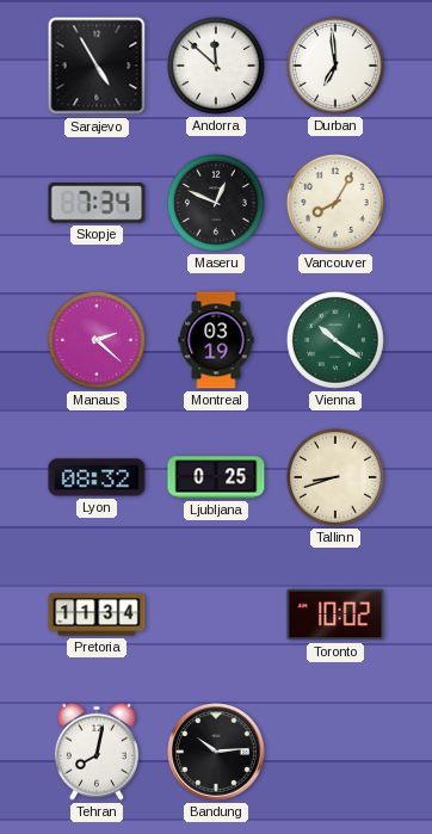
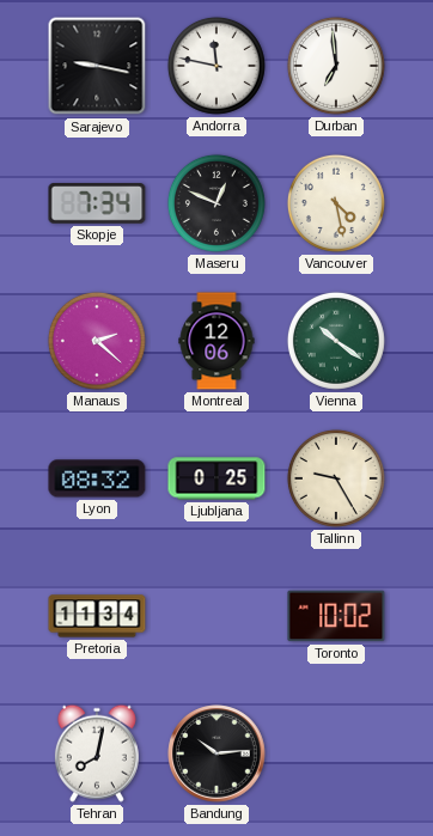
Sarajevo: 4:55 -> 9:17 (97, 66)
Andorra: 11:52 -> 11:47 (216, 66)
Vancouver: 8:05 -> 4:28 (336, 203)
Montreal: 03:19 -> 12:06 (216, 341)
Tallinn: 8:42 -> 9:25 (336, 478)
